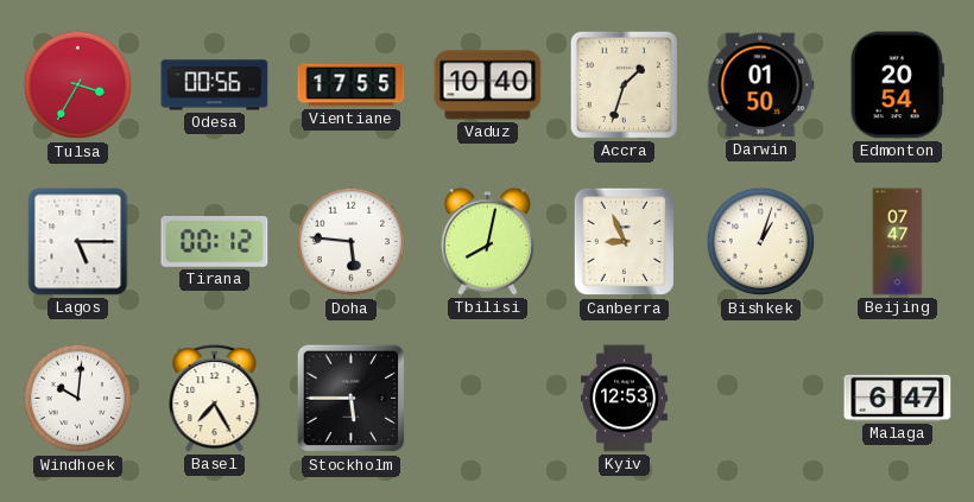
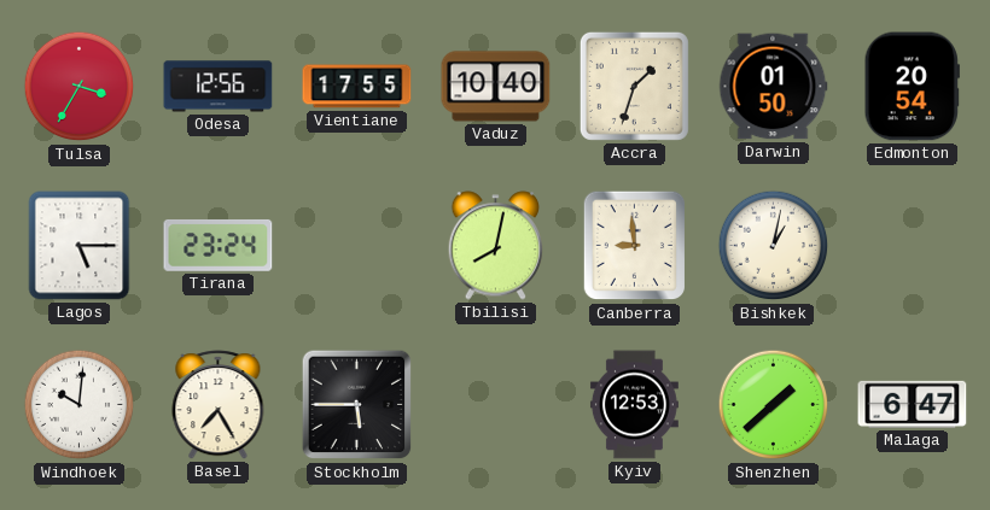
Odesa: 00:56 -> 12:56 (219, 87)
Tirana: 00:12 -> 23:24 (219, 245)
Doha: 5:46 -> none (352, 242)
Canberra: 8:56 -> 8:59 (635, 246)
Bishkek: 1:03 -> 1:02 (774, 246)
Beijing: 07:47 -> none (898, 242)
Shenzhen: none -> 1:38 (774, 405)
